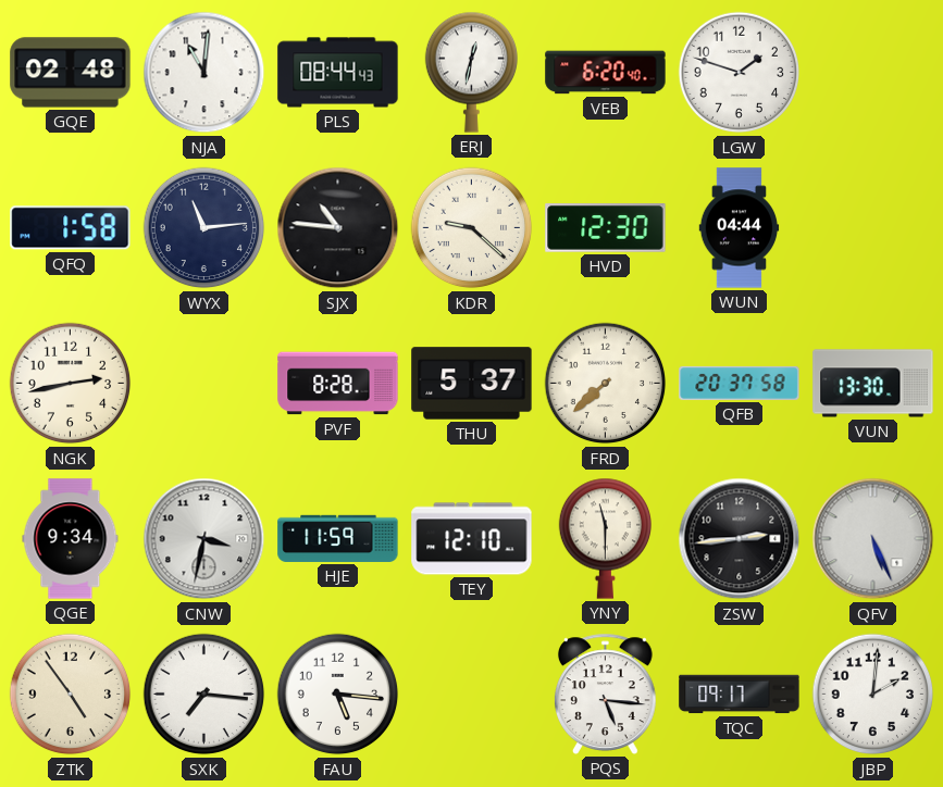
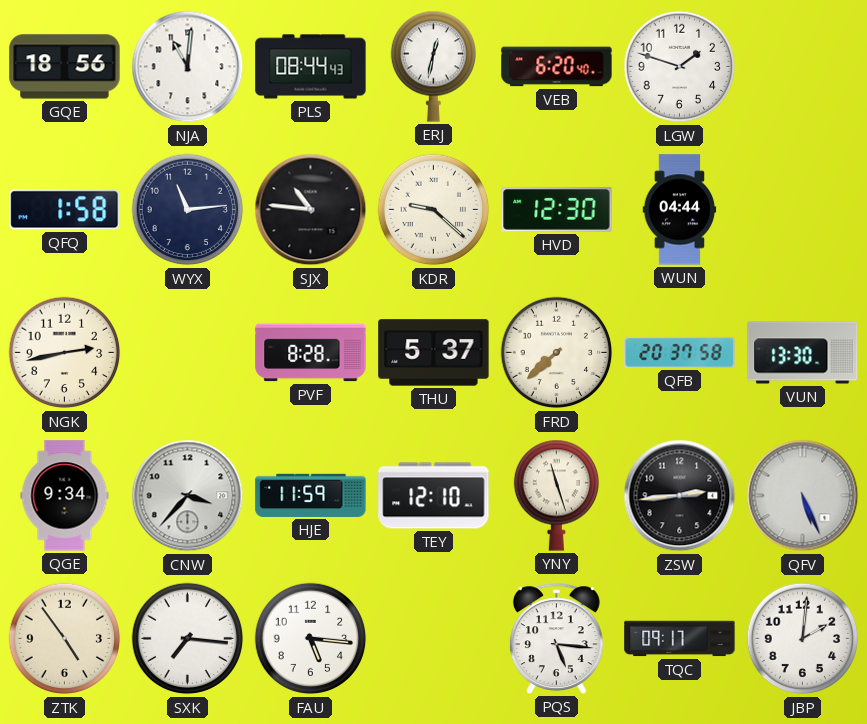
GQE: 02:48 -> 18:56 (65, 67)
CNW: 3:32 -> 3:37 (188, 496)
YNY: 11:30 -> 11:27 (556, 495)
